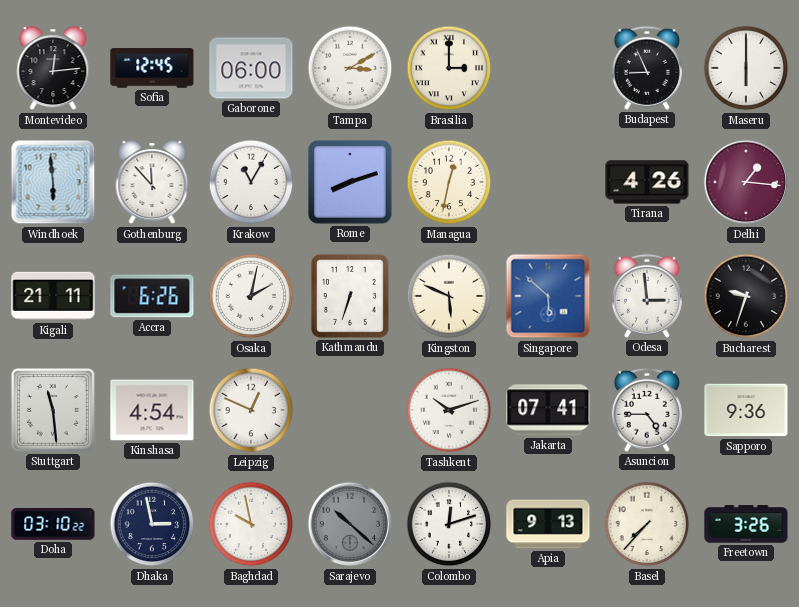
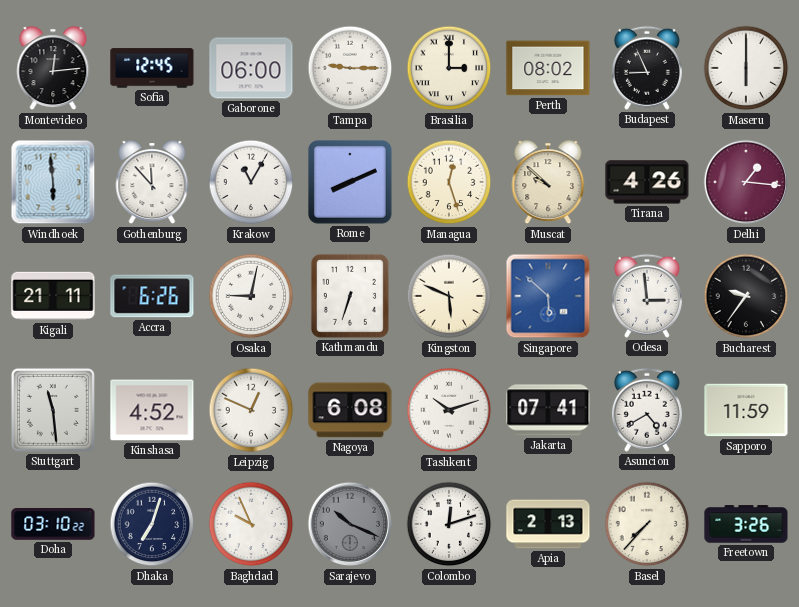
Tampa: 3:10 -> 9:15 (350, 68)
Perth: none -> 08:02 (548, 68)
Rome: 8:12 -> 8:11 (351, 183)
Managua: 12:32 -> 12:27 (449, 182)
Muscat: none -> 9:52 (548, 183)
Osaka: 2:02 -> 9:02 (251, 296)
Bucharest: 9:33 -> 9:36 (746, 296)
Kinshasa: 4:54 -> 4:52 (152, 410)
Nagoya: none -> 6:08 (350, 410)
Asuncion: 4:45 -> 4:40 (647, 410)
Sapporo: 9:36 -> 11:59 (746, 410)
Dhaka: 2:58 -> 7:03 (152, 524)
Baghdad: 9:58 -> 9:56 (251, 524)
Sarajevo: 10:22 -> 10:19 (350, 524)
Apia: 9:13 -> 2:13 (548, 524)
